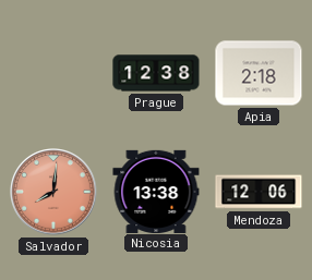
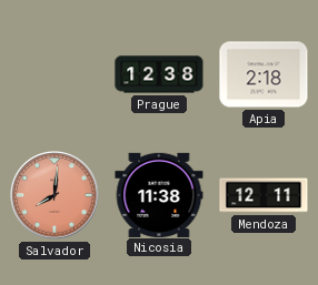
Nicosia: 13:38 -> 11:38 (159, 194)
Mendoza: 12:06 -> 12:11 (264, 195)
